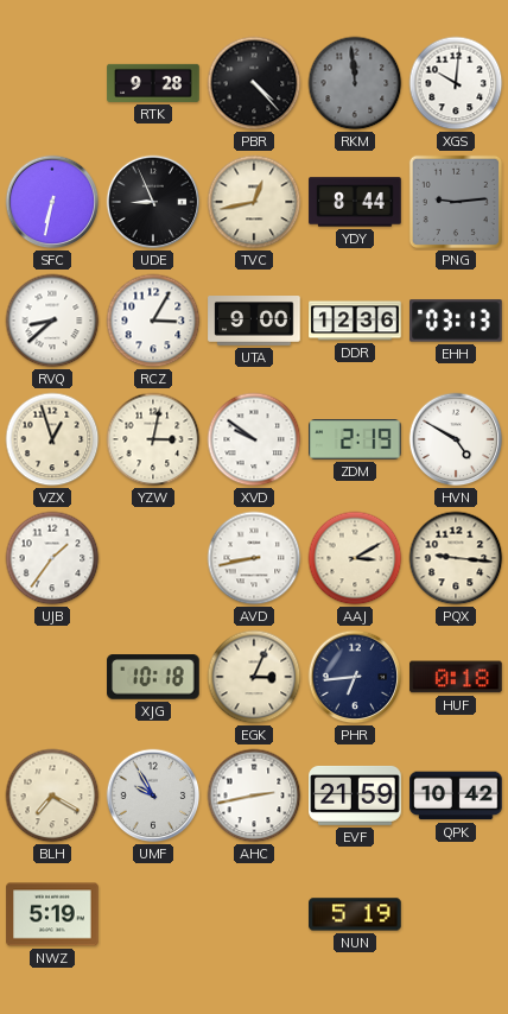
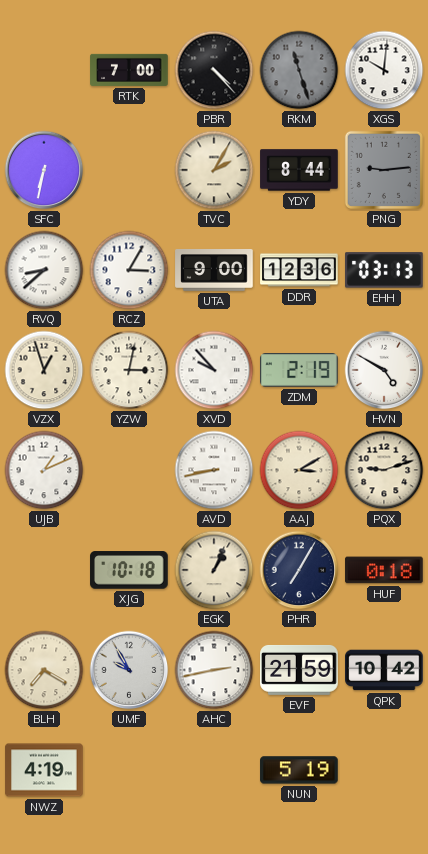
RTK: 9:28 -> 7:00 (129, 70)
RKM: 11:59 -> 11:27 (299, 70)
UDE: 8:56 -> none (153, 202)
TVC: 12:43 -> 2:05 (214, 170)
XVD: 9:51 -> 9:53 (214, 370)
UJB: 1:36 -> 1:11 (44, 470)
PQX: 9:16 -> 9:12 (384, 470)
EGK: 3:04 -> 1:04 (214, 570)
PHR: 6:44 -> 7:05 (299, 570)
NWZ: 5:19 -> 4:19 (44, 770)
